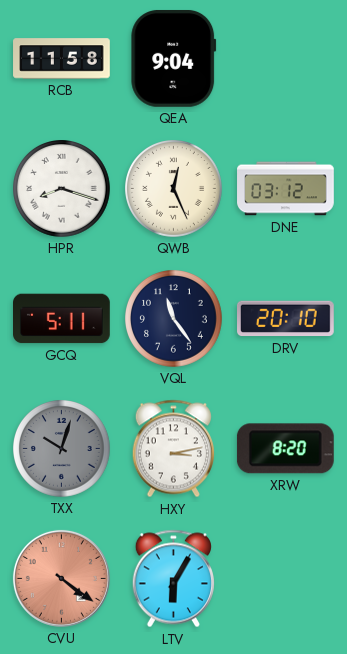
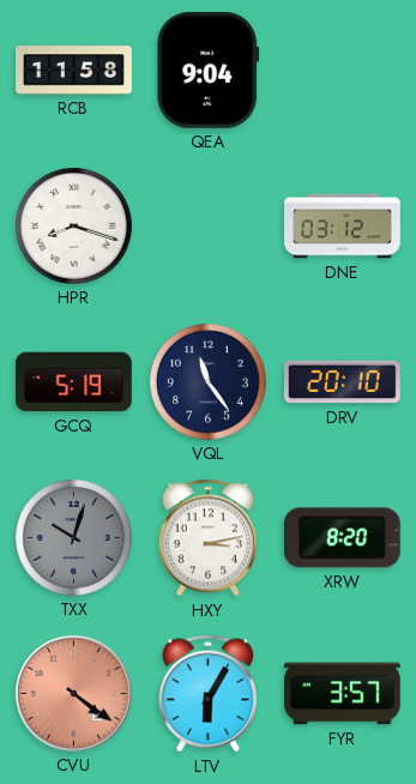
QWB: 12:26 -> none (174, 189)
GCQ: 5:11 -> 5:19 (74, 382)
FYR: none -> 3:57 (343, 694)
